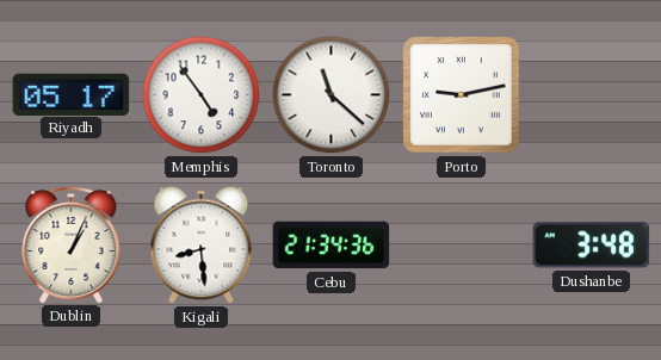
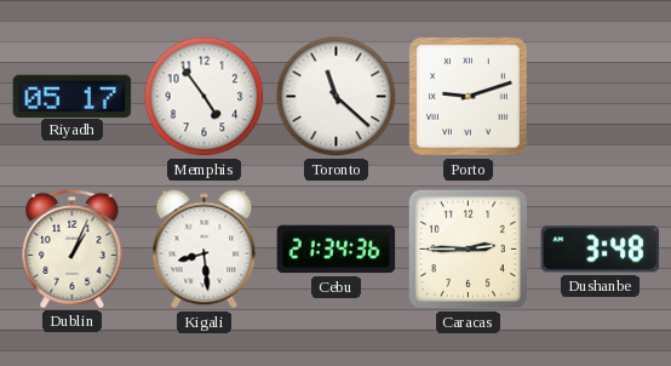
Porto: 9:13 -> 9:12 (469, 97)
Caracas: none -> 2:45 (468, 248)
